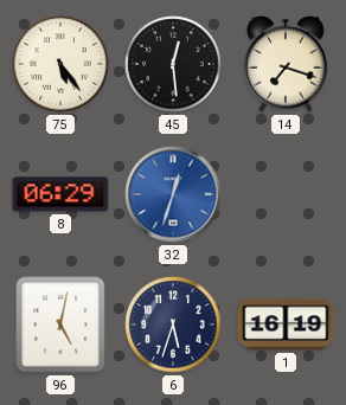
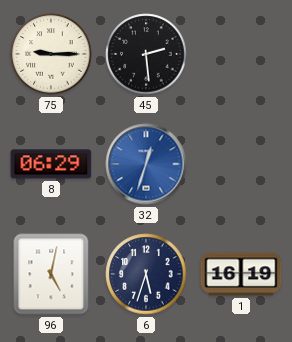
75: 5:24 -> 9:15 (51, 54)
45: 12:29 -> 2:29 (146, 54)
14: 7:18 -> none (286, 64)
